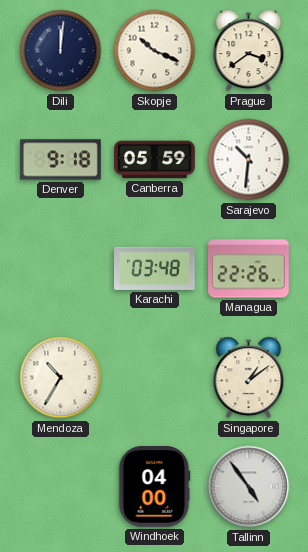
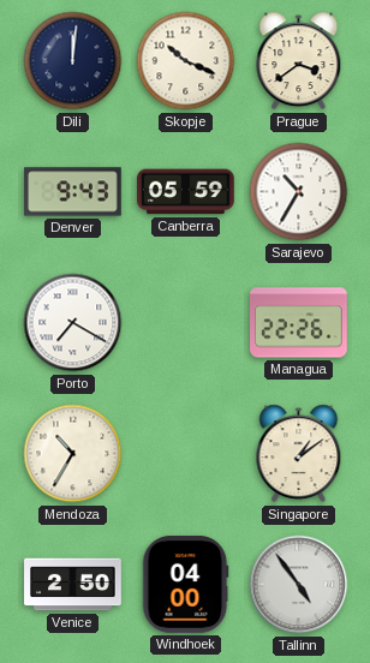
Denver: 9:18 -> 9:43 (73, 192)
Sarajevo: 10:31 -> 10:35 (299, 192)
Porto: none -> 7:20 (73, 323)
Karachi: 03:48 -> none (155, 268)
Venice: none -> 2:50 (73, 585)
